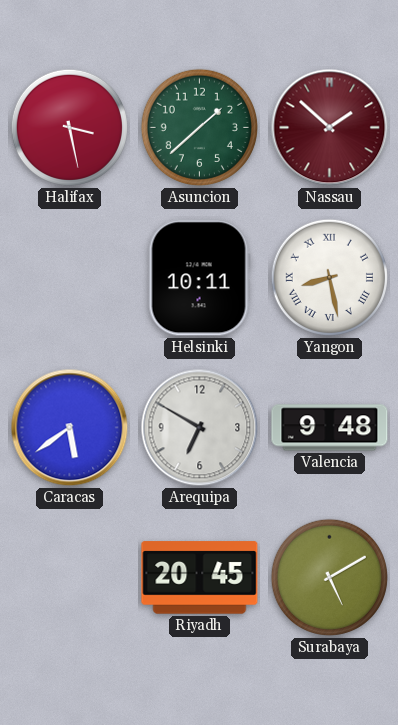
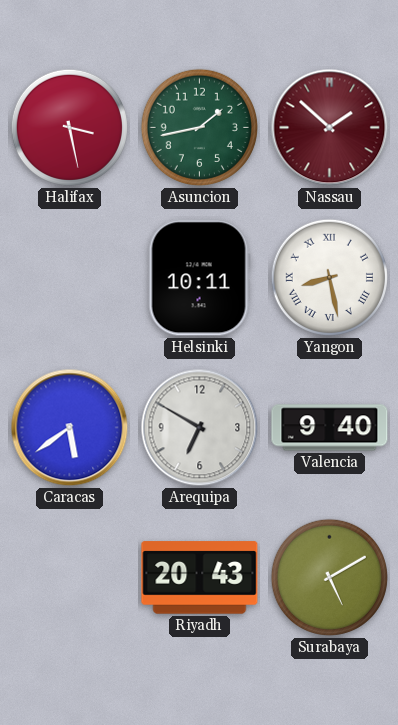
Asuncion: 1:38 -> 1:43 (199, 127)
Valencia: 9:48 -> 9:40 (330, 428)
Riyadh: 20:45 -> 20:43 (200, 578)
